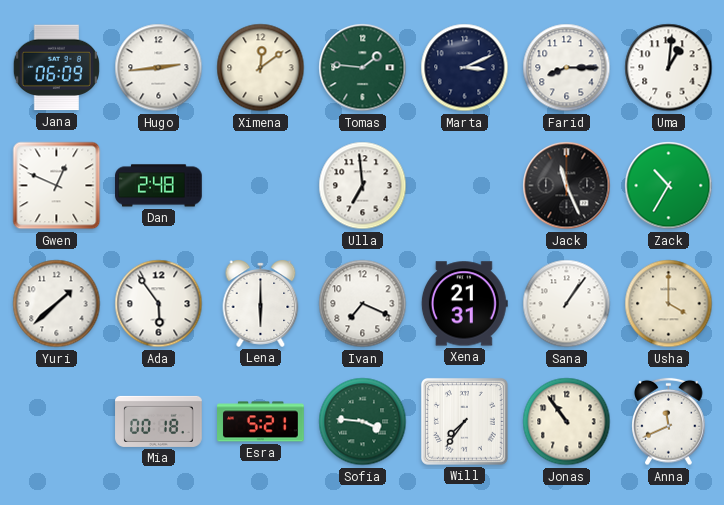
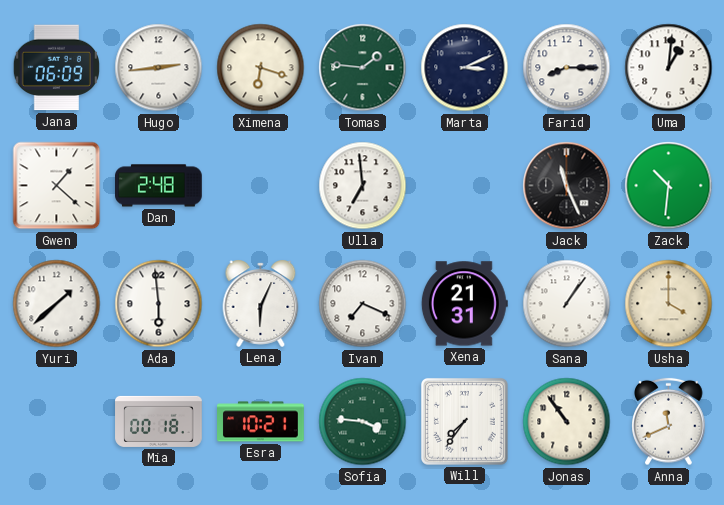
Ximena: 12:09 -> 6:18 (261, 68)
Gwen: 12:49 -> 1:22 (57, 186)
Zack: 10:35 -> 10:31 (669, 186)
Ada: 5:54 -> 5:59 (159, 304)
Lena: 6:00 -> 6:04 (261, 303)
Esra: 5:21 -> 10:21 (261, 422)
